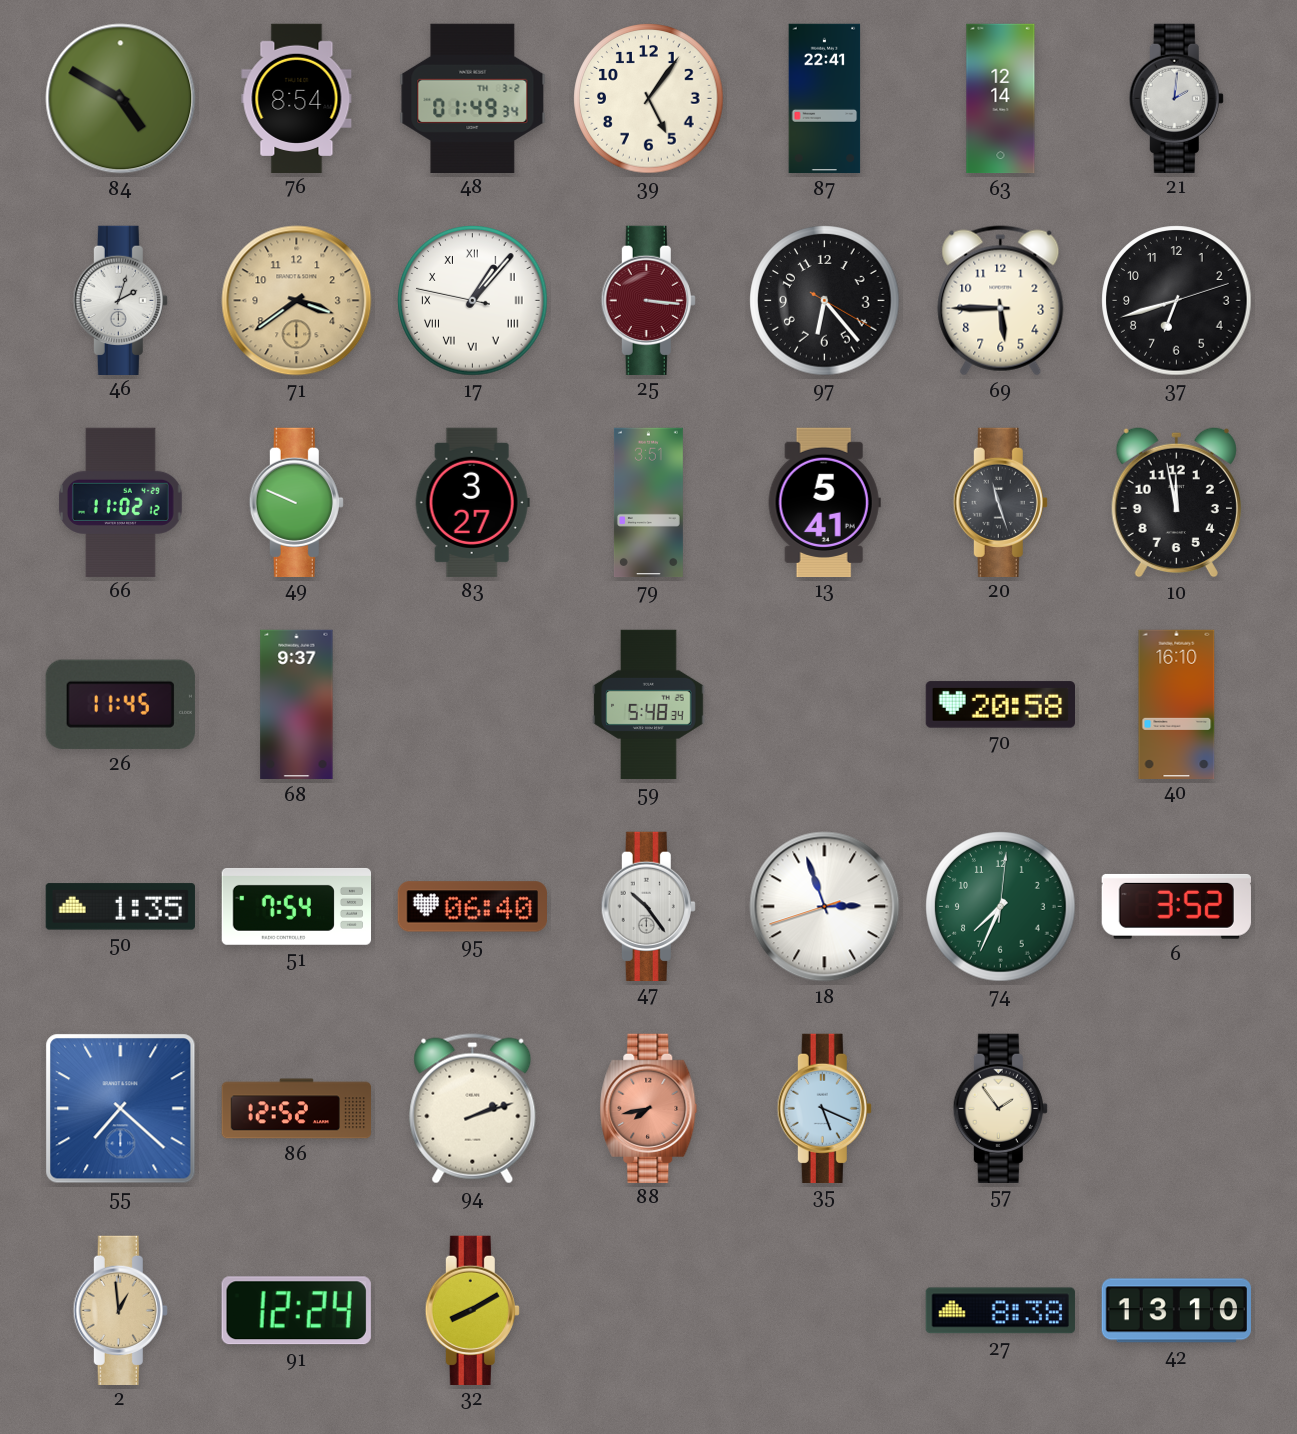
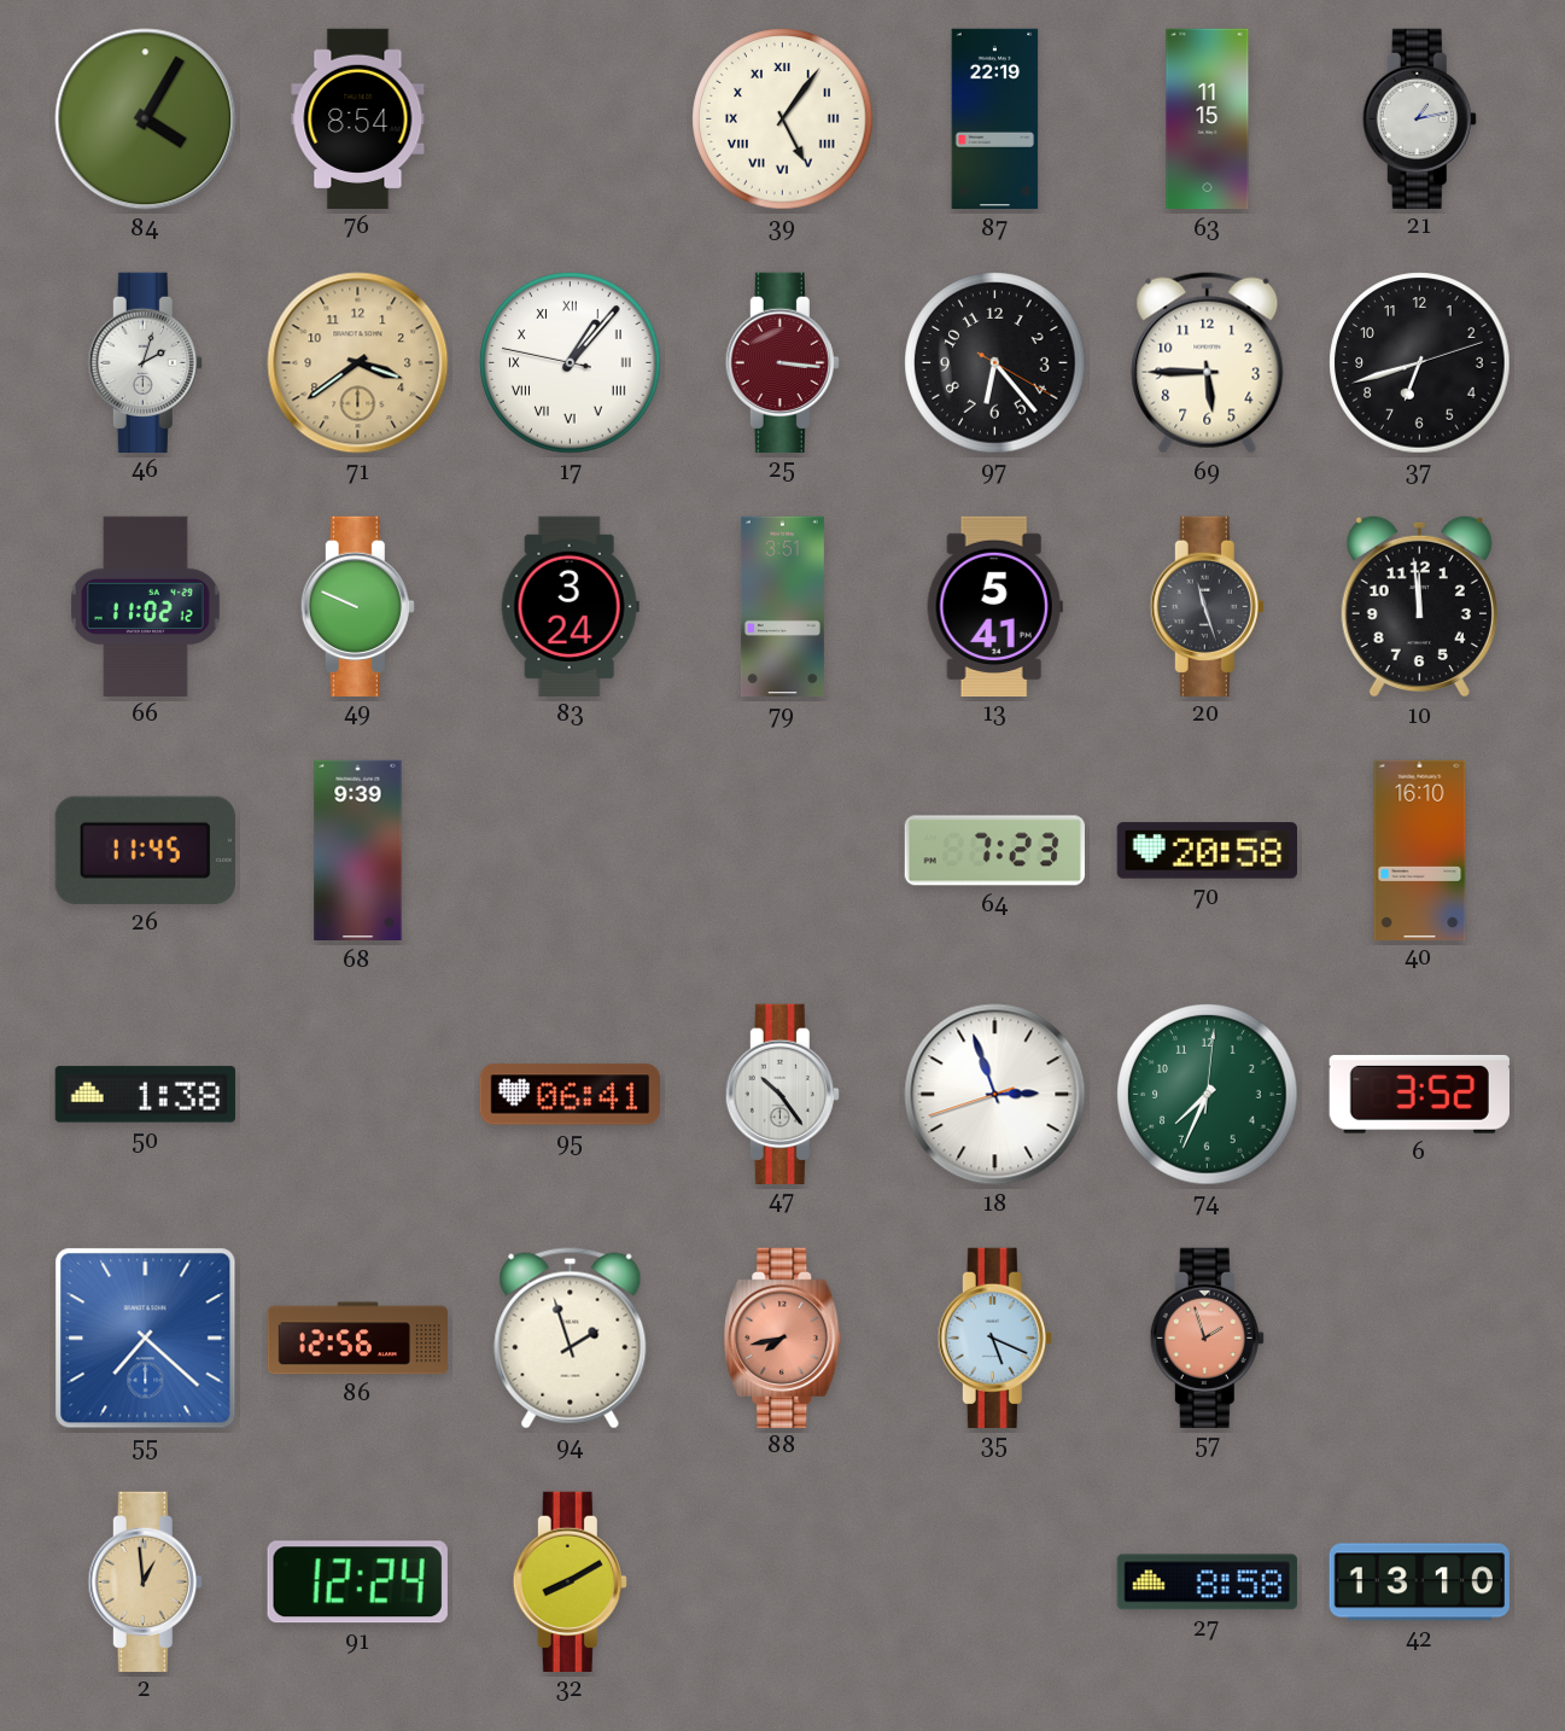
84: 4:50 -> 4:05 (146, 120)
48: 01:49 -> none (473, 98)
39 numerals: Arabic -> Roman (783, 120)
87: 22:41 -> 22:19 (995, 120)
63: 12:14 -> 11:15 (1208, 120)
21: 2:01 -> 1:13 (1419, 118)
83: 3:27 -> 3:24 (570, 606)
10: 11:58 -> 11:59 (1419, 606)
68: 9:37 -> 9:39 (358, 851)
59: 5:48 -> none (649, 705)
64: none -> 7:23 (994, 851)
50: 1:35 -> 1:38 (145, 1095)
51: 7:54 -> none (296, 906)
95: 06:40 -> 06:41 (570, 1095)
86: 12:52 -> 12:56 (357, 1339)
94: 2:12 -> 1:57 (571, 1339)
57: 1:54 -> 1:57 (1207, 1337)
57 dial: cream -> salmon (1207, 1337)
27: 8:38 -> 8:58 (1207, 1583)
